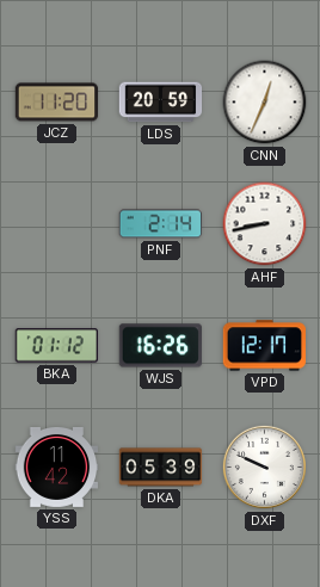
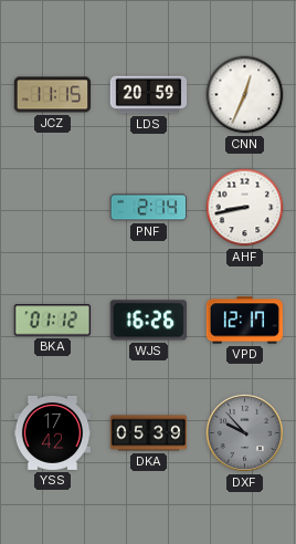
JCZ: 11:20 -> 11:15 (53, 95)
YSS: 11:42 -> 17:42 (53, 432)
DXF: 9:49 -> 9:53 (244, 432)
DXF dial: white -> grey (244, 432)
